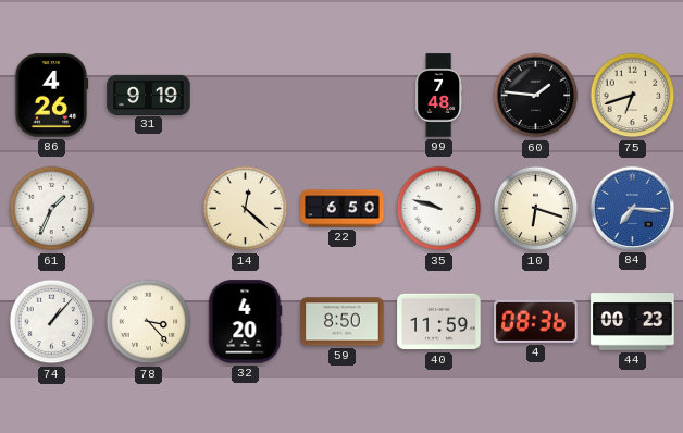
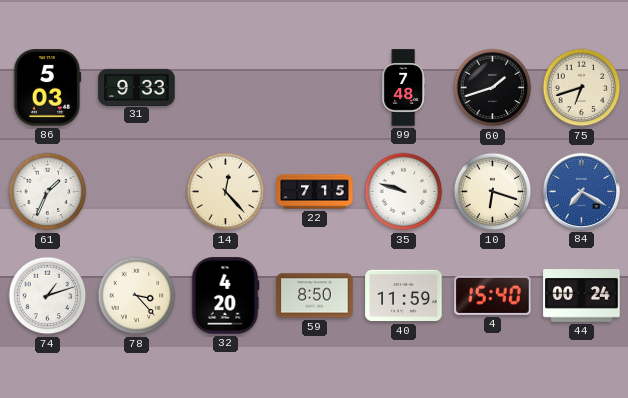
86: 4:26 -> 5:03 (47, 88)
31: 9:19 -> 9:33 (137, 87)
60: 1:46 -> 1:42 (493, 88)
14: 12:22 -> 12:23 (226, 192)
22: 6:50 -> 7:15 (315, 192)
84: 7:16 -> 7:20 (581, 191)
74: 1:07 -> 1:12 (48, 296)
4: 08:36 -> 15:40 (493, 295)
44: 00:23 -> 00:24 (582, 296)
